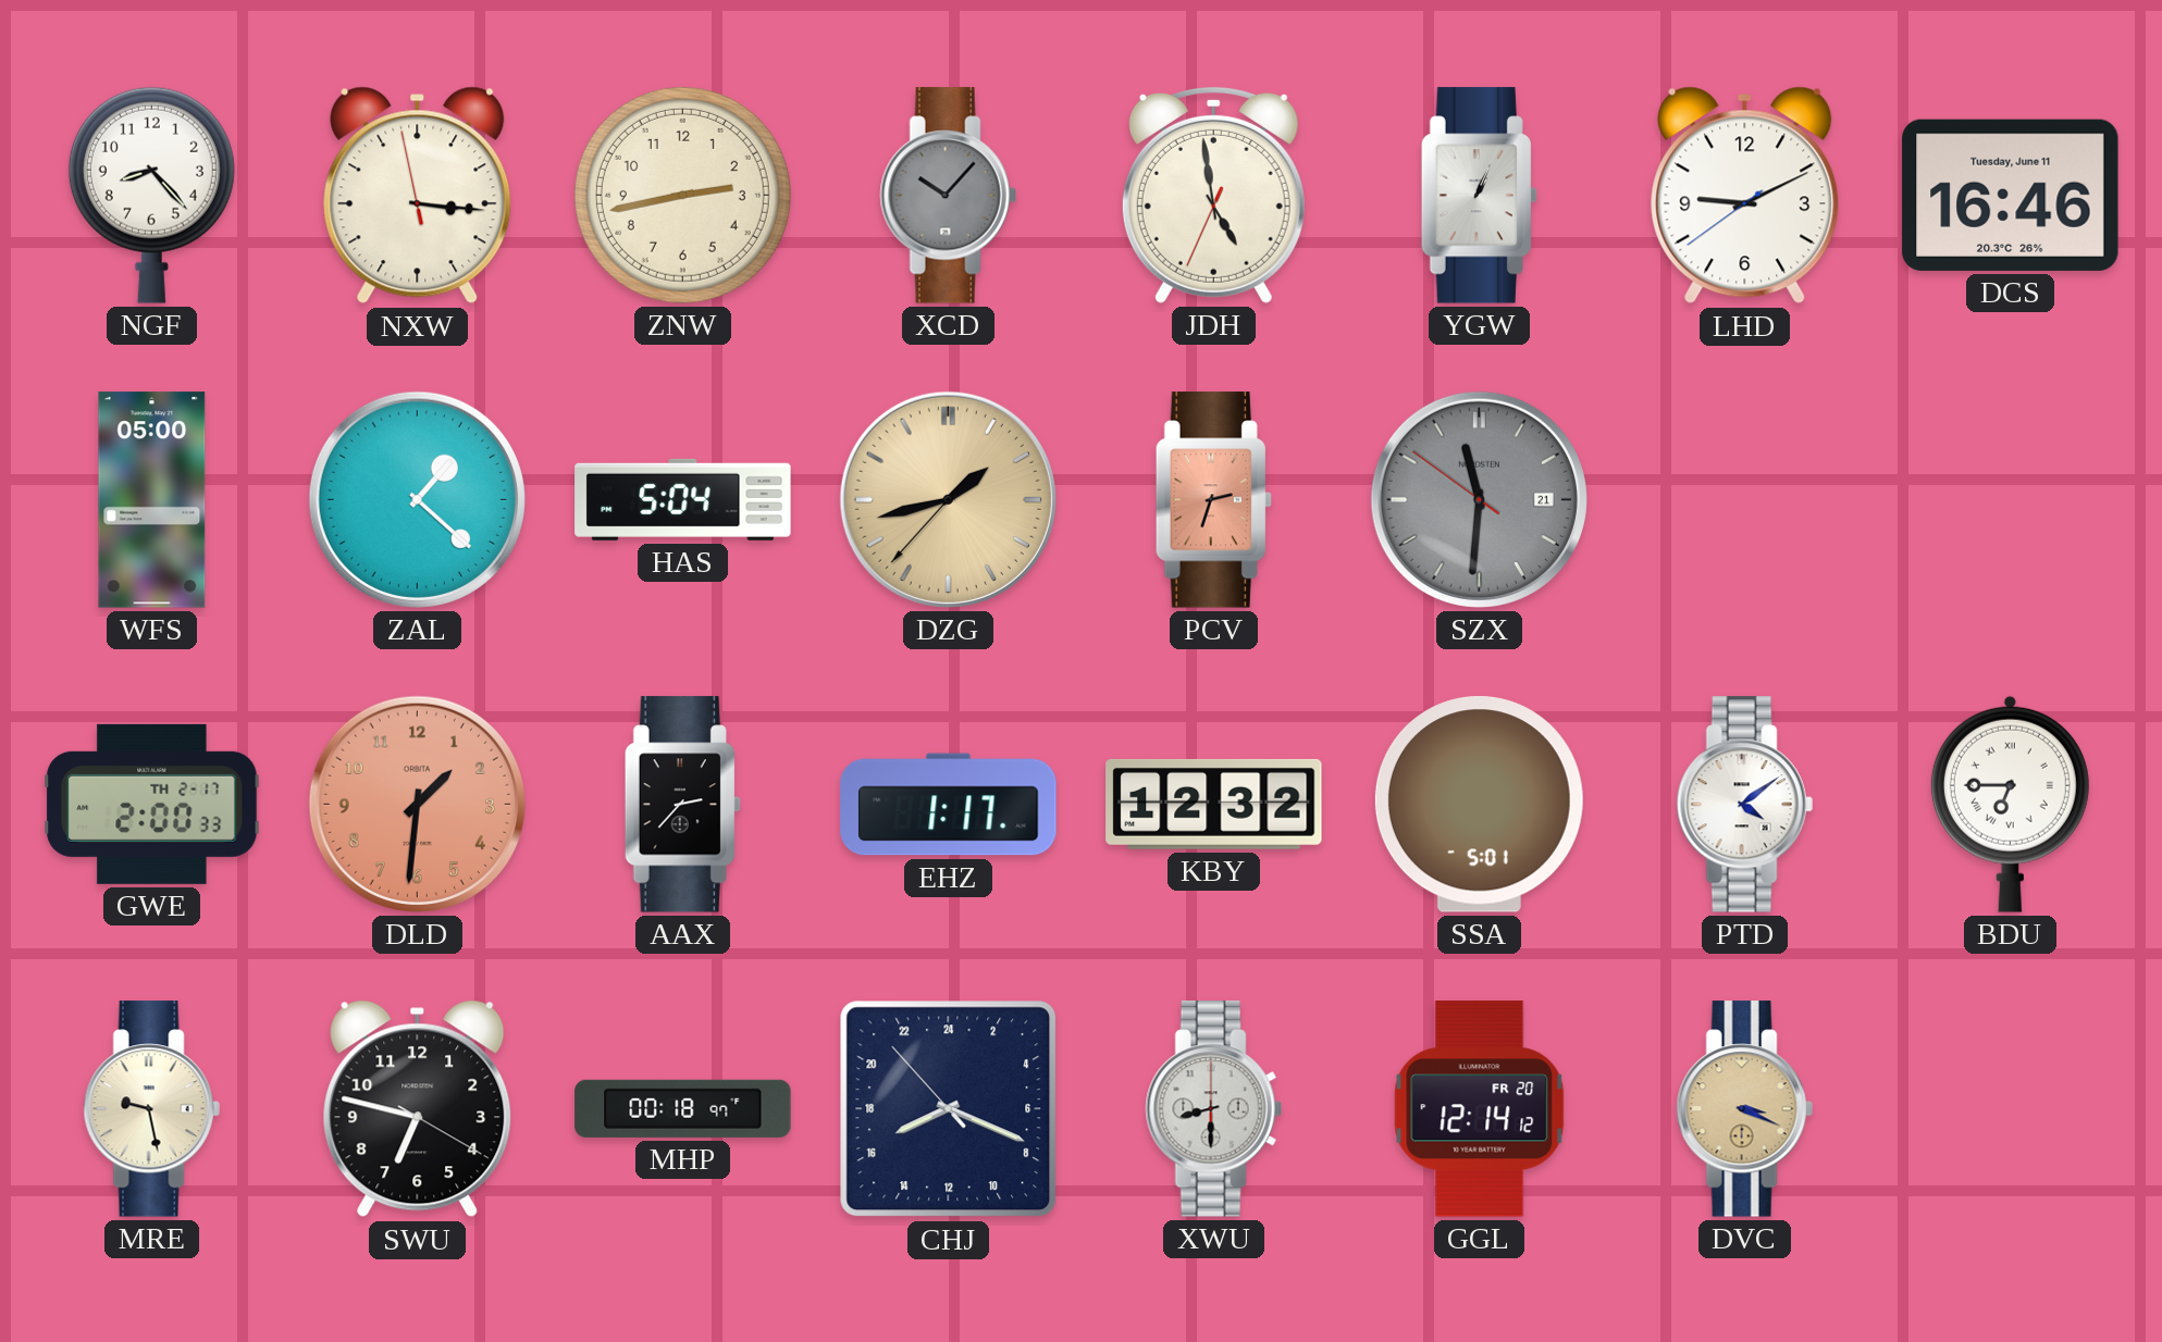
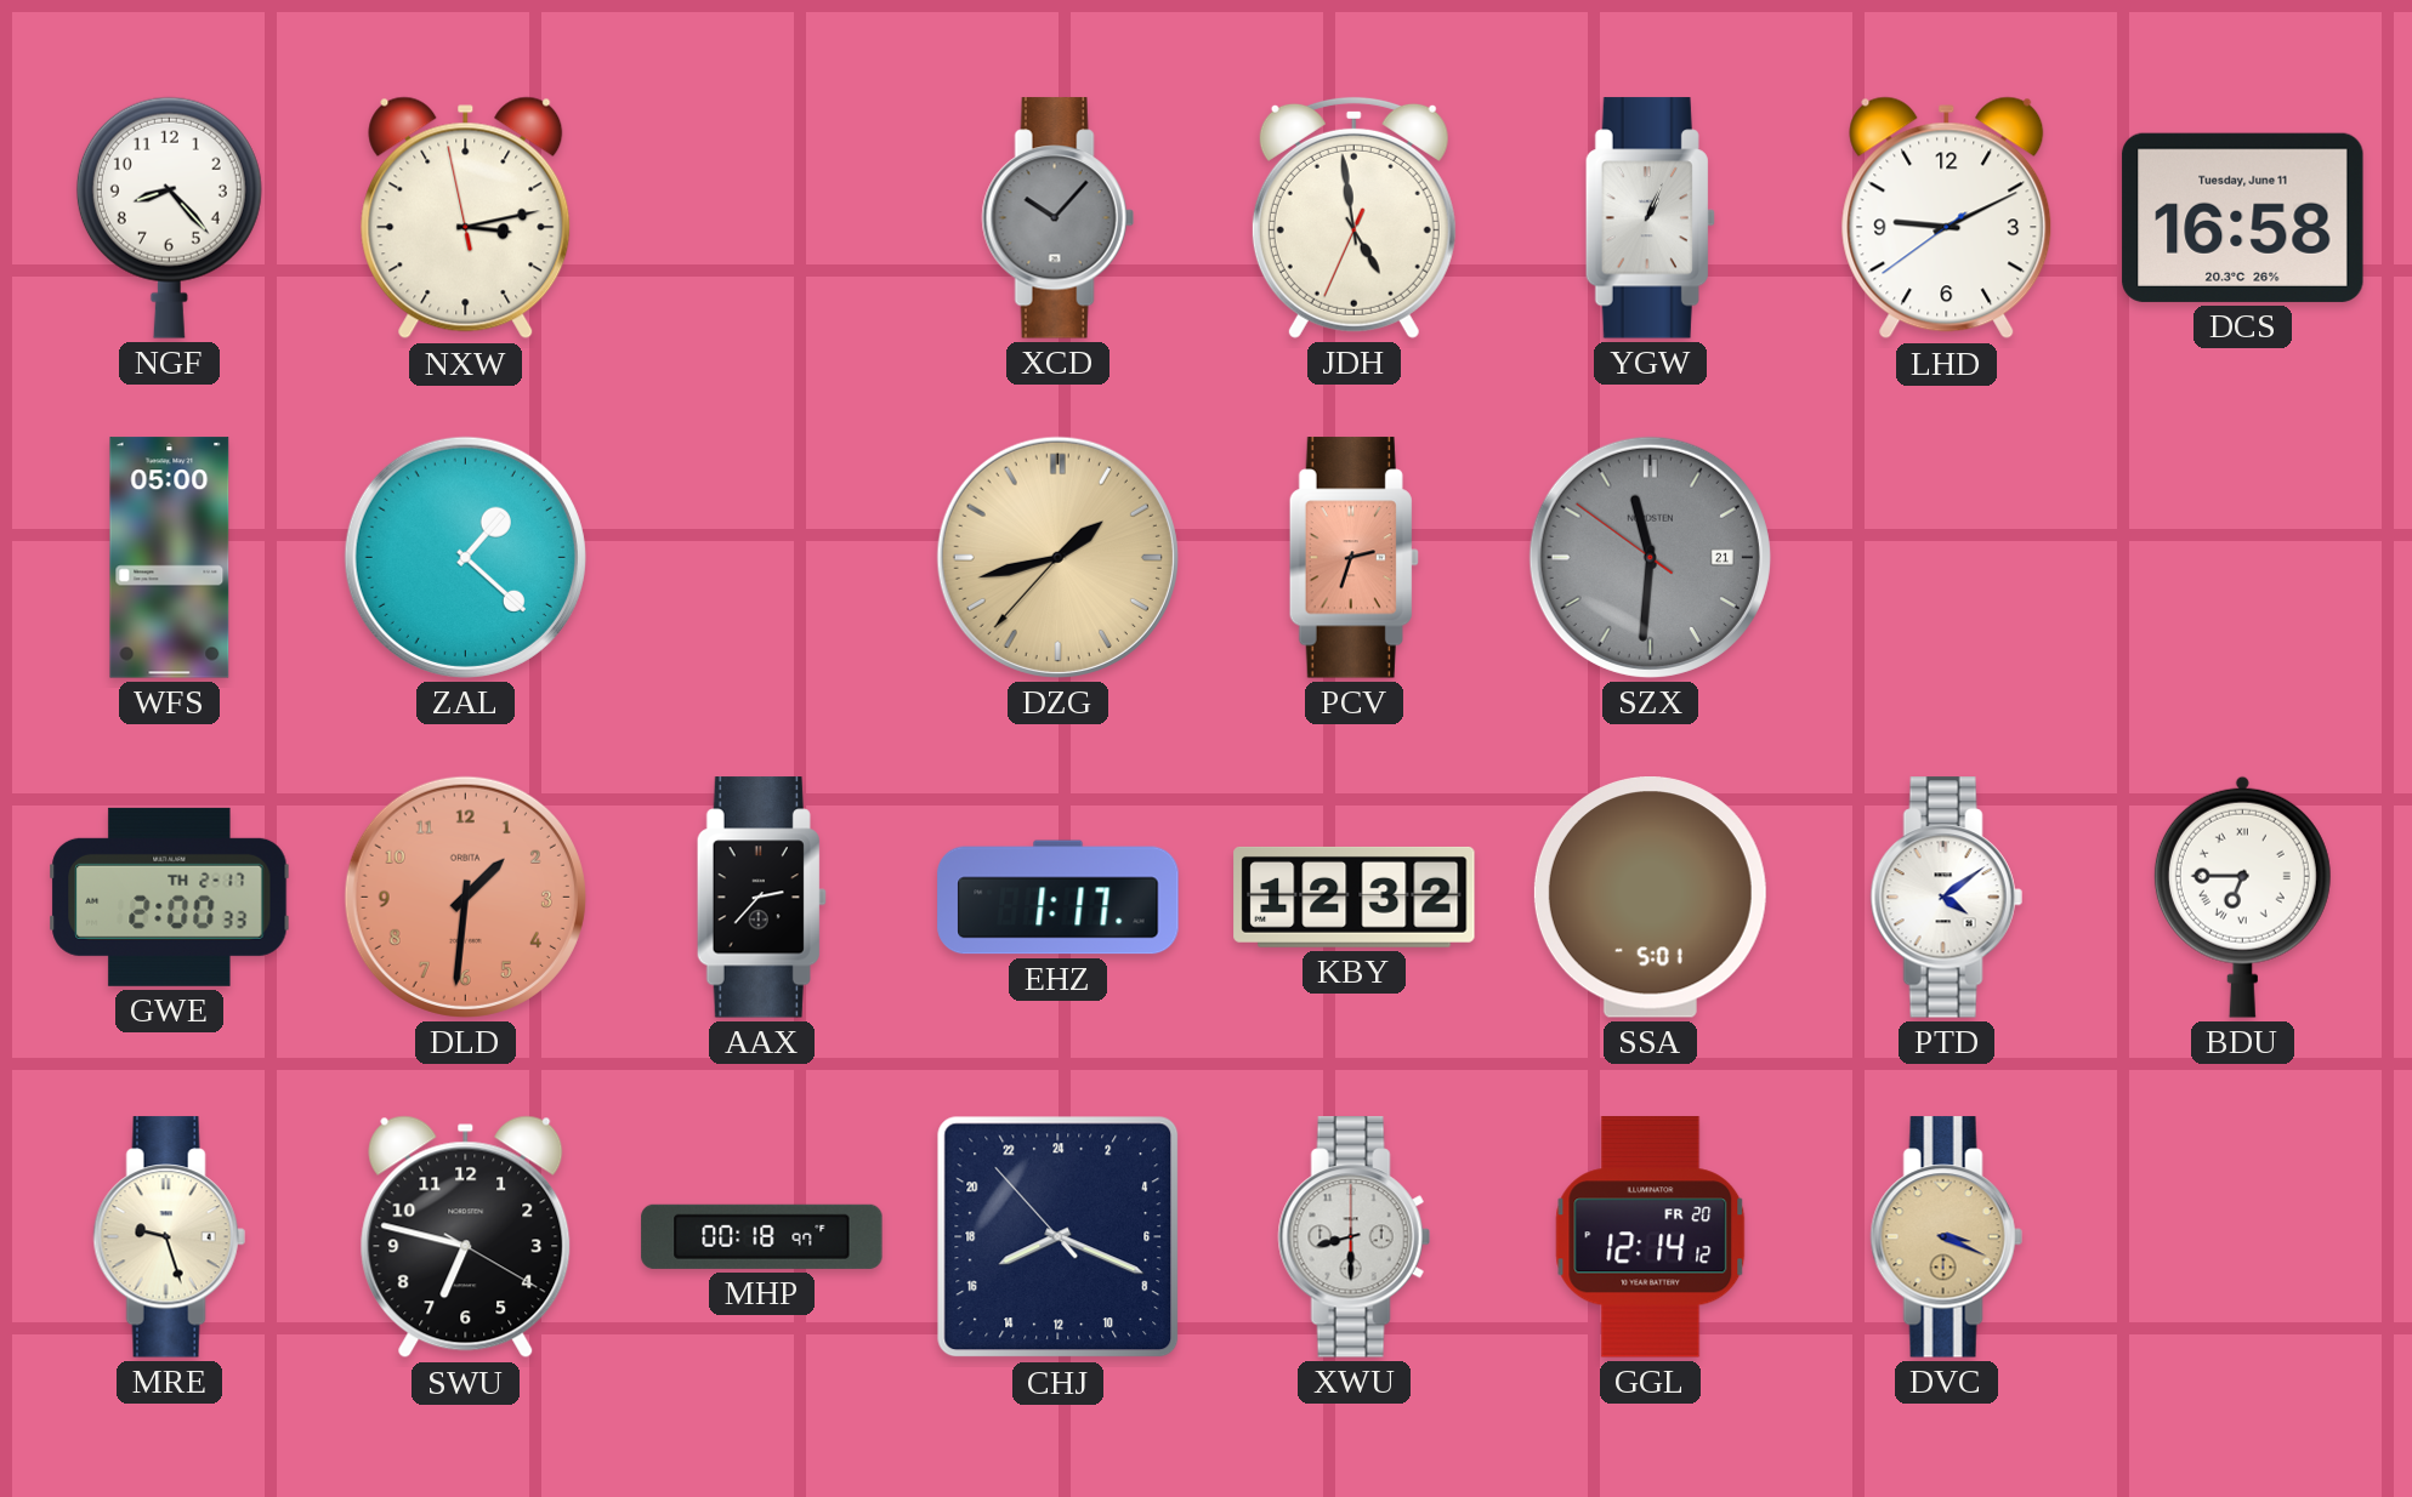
NXW: 3:15 -> 3:12 (466, 218)
ZNW: 2:43 -> none (682, 195)
DCS: 16:46 -> 16:58 (2243, 217)
HAS: 5:04 -> none (683, 499)
MRE: 9:28 -> 9:27 (169, 1237)
